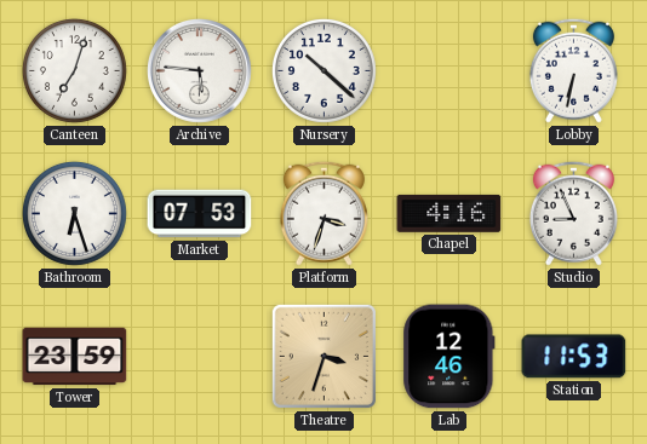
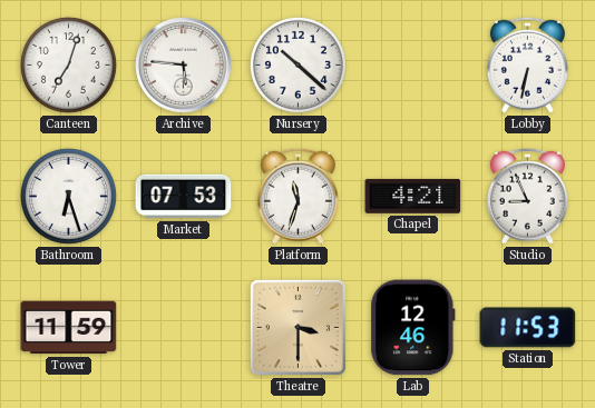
Platform: 3:33 -> 11:33 (297, 196)
Chapel: 4:16 -> 4:21 (413, 196)
Tower: 23:59 -> 11:59 (69, 328)
Theatre: 3:33 -> 3:30 (297, 327)
